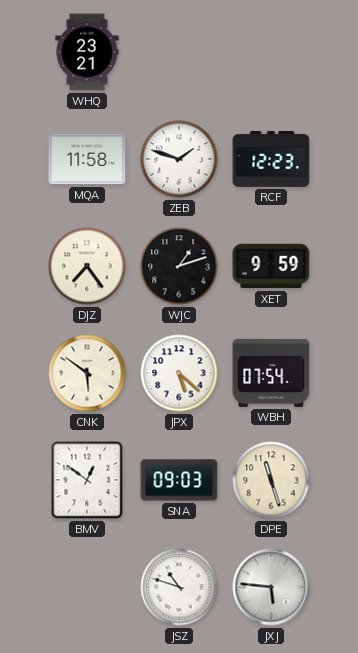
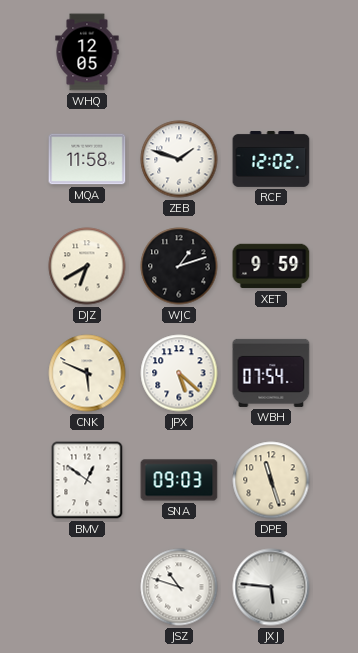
WHQ: 23:21 -> 12:05 (87, 52)
RCF: 12:23 -> 12:02 (271, 160)
DJZ: 7:24 -> 6:40 (87, 266)
CNK: 5:51 -> 5:49 (87, 373)
